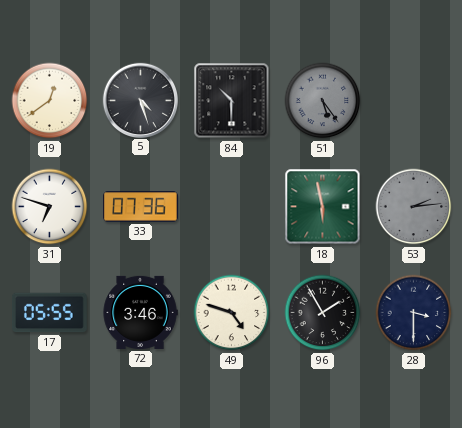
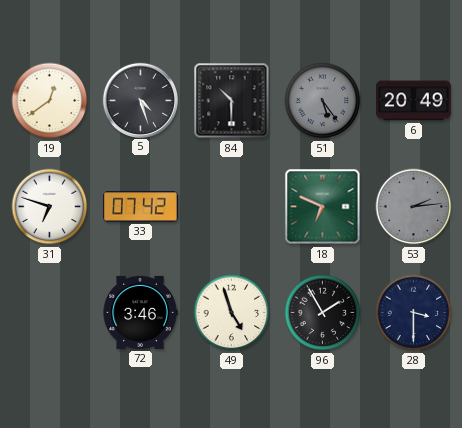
6: none -> 20:49 (414, 101)
33: 07:36 -> 07:42 (141, 207)
18: 5:58 -> 6:49 (323, 207)
17: 05:55 -> none (50, 313)
49: 4:48 -> 4:57 (232, 313)
